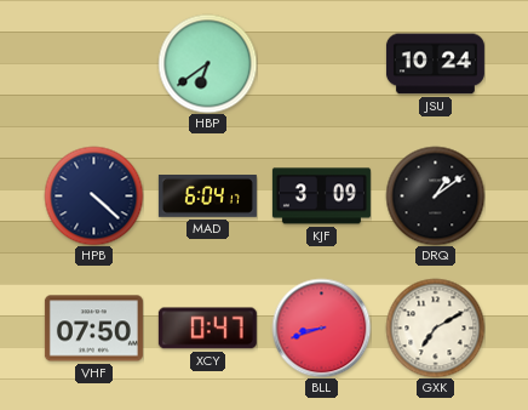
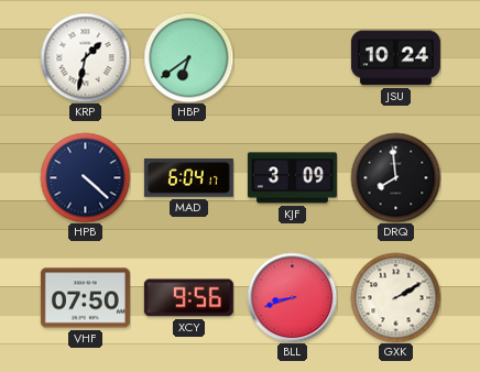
KRP: none -> 1:32 (85, 57)
DRQ: 1:09 -> 7:59 (395, 177)
XCY: 0:47 -> 9:56 (188, 298)
GXK: 7:10 -> 2:10 (395, 297)
